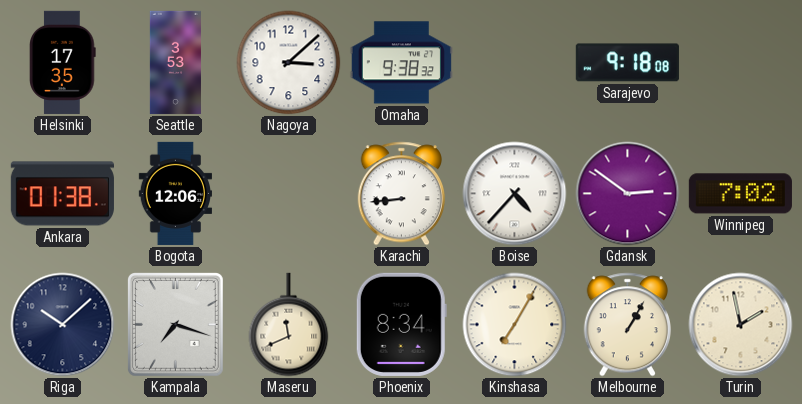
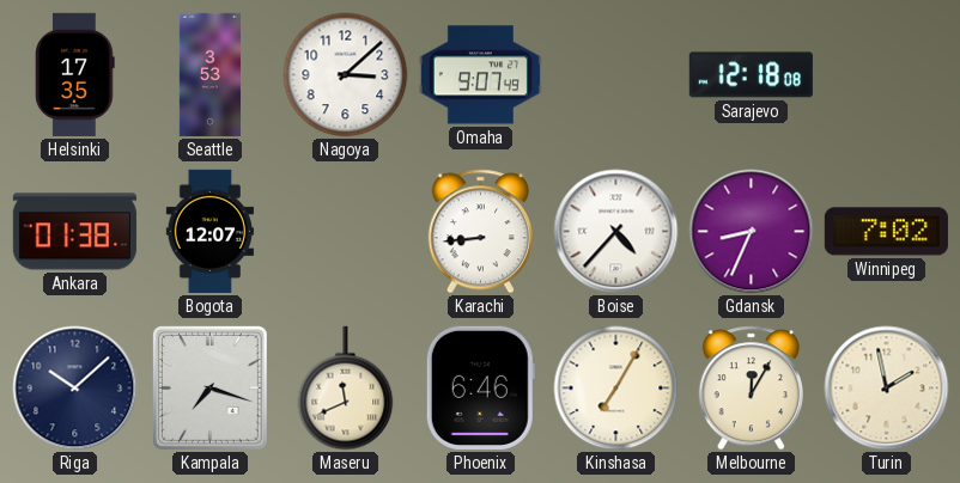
Omaha: 9:38 -> 9:07 (480, 75)
Sarajevo: 9:18 -> 12:18 (751, 75)
Bogota: 12:06 -> 12:07 (209, 231)
Gdansk: 2:51 -> 8:34 (752, 232)
Phoenix: 8:34 -> 6:46 (480, 387)
Melbourne: 1:05 -> 12:05 (751, 389)
